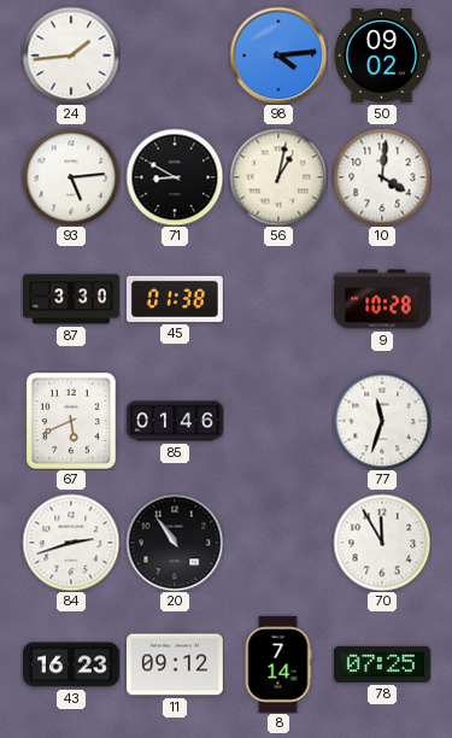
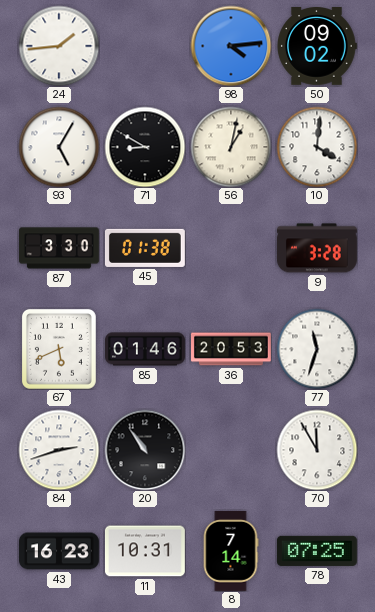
93: 5:14 -> 5:05 (59, 147)
9: 10:28 -> 3:28 (317, 248)
36: none -> 20:53 (232, 349)
11: 09:12 -> 10:31 (145, 551)
